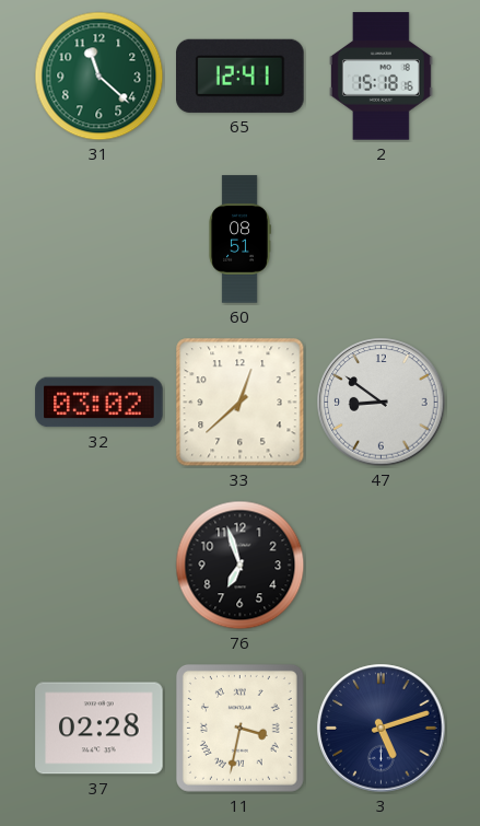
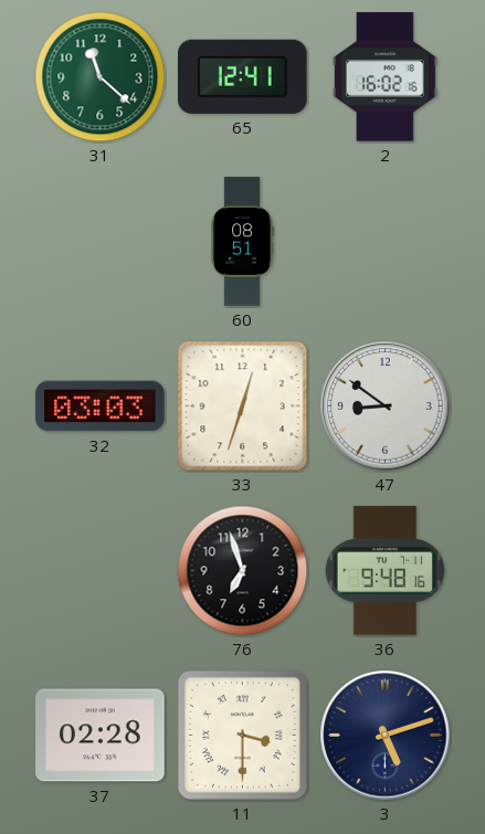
2: 15:18 -> 16:02 (384, 77)
32: 03:02 -> 03:03 (101, 407)
33: 12:38 -> 12:33 (243, 407)
36: none -> 9:48 (384, 571)
11: 3:32 -> 3:30 (242, 735)
